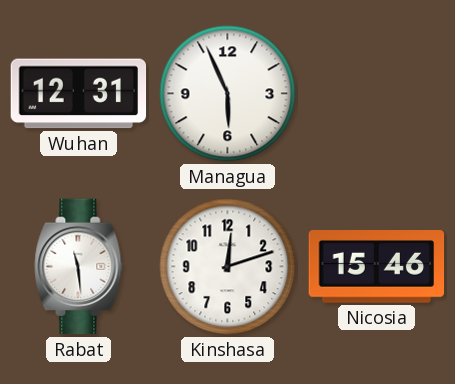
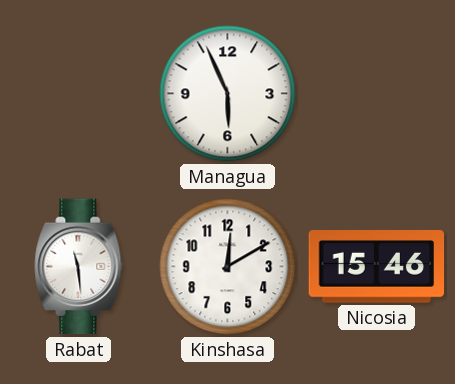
Wuhan: 12:31 -> none (79, 94)
Kinshasa: 12:12 -> 12:10 (228, 267)
